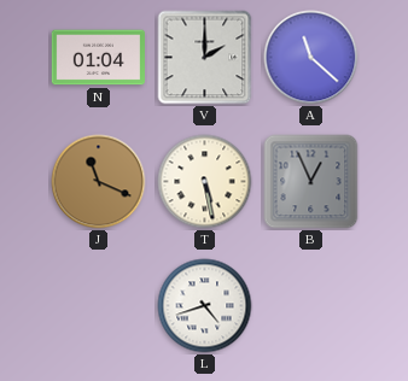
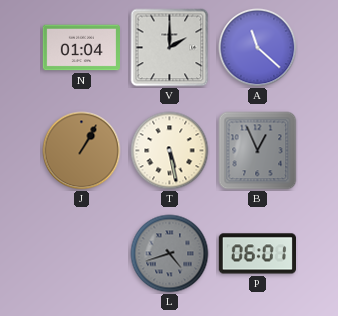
J: 11:19 -> 1:05 (82, 151)
L dial: white -> grey (170, 254)
P: none -> 06:01 (257, 254)
